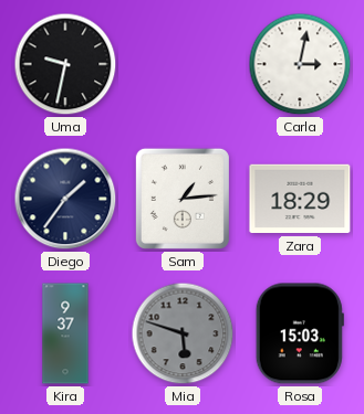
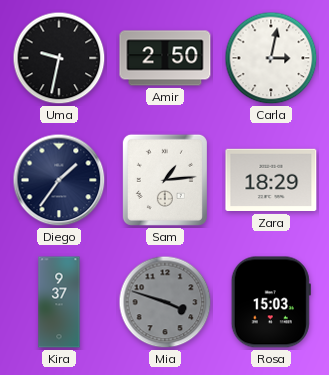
Amir: none -> 2:50 (165, 58)
Mia: 5:48 -> 3:48 (165, 302)
